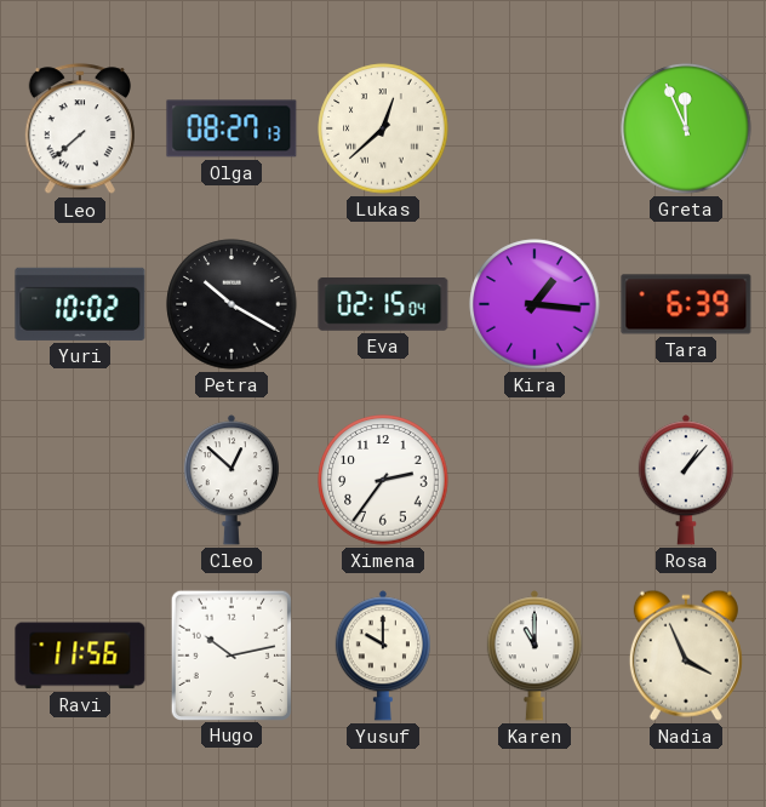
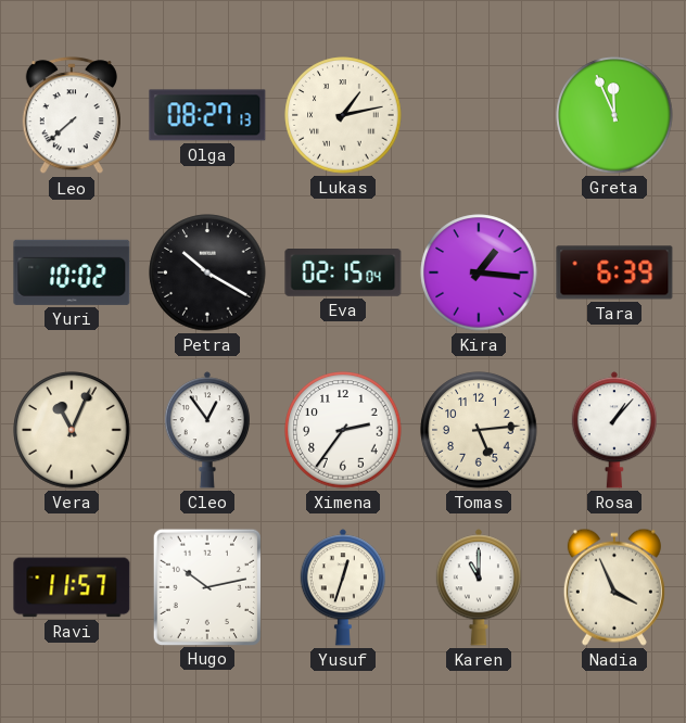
Lukas: 12:38 -> 1:13 (343, 115)
Vera: none -> 11:04 (72, 430)
Cleo: 12:52 -> 12:54 (206, 430)
Tomas: none -> 5:14 (479, 430)
Ravi: 11:56 -> 11:57 (72, 587)
Yusuf: 10:00 -> 12:33 (342, 587)
